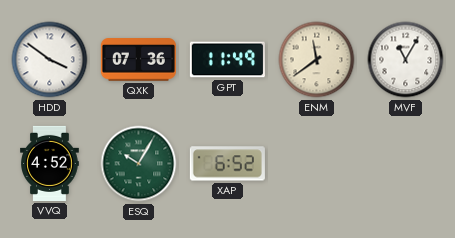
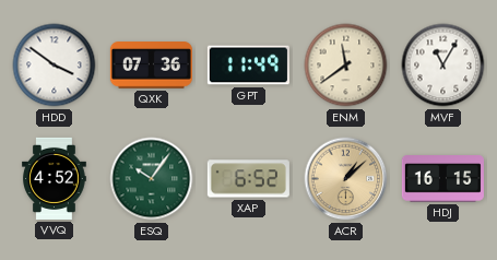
ESQ: 10:05 -> 10:06 (152, 179)
ACR: none -> 1:08 (346, 179)
HDJ: none -> 16:15 (442, 179)
